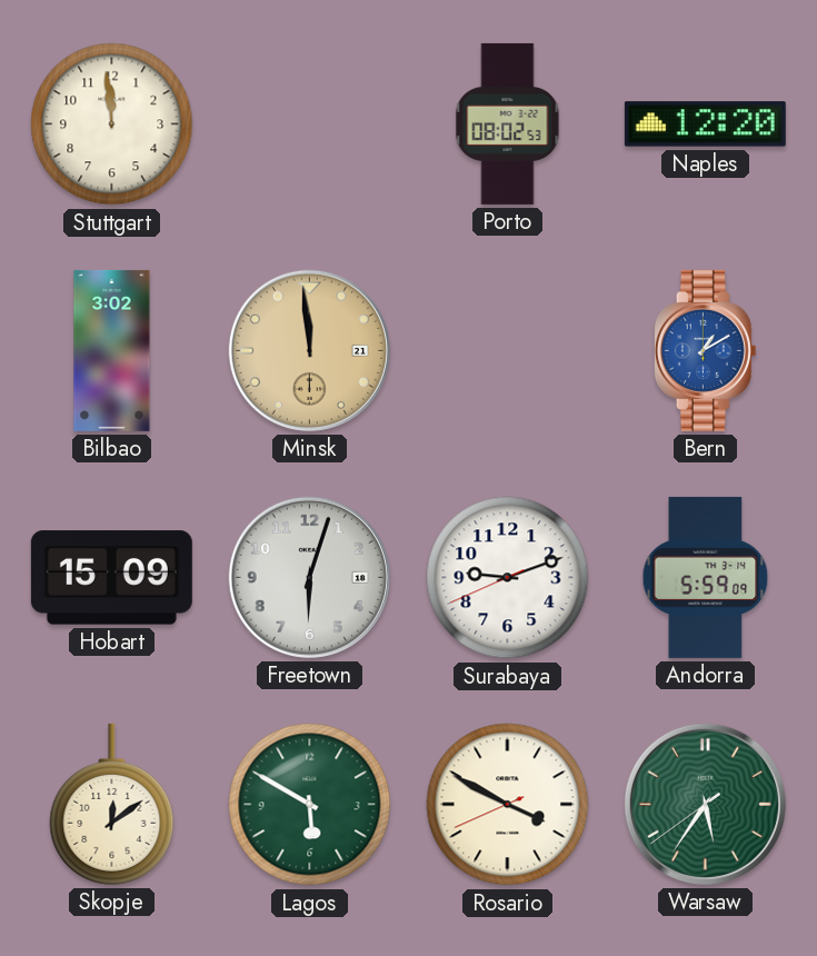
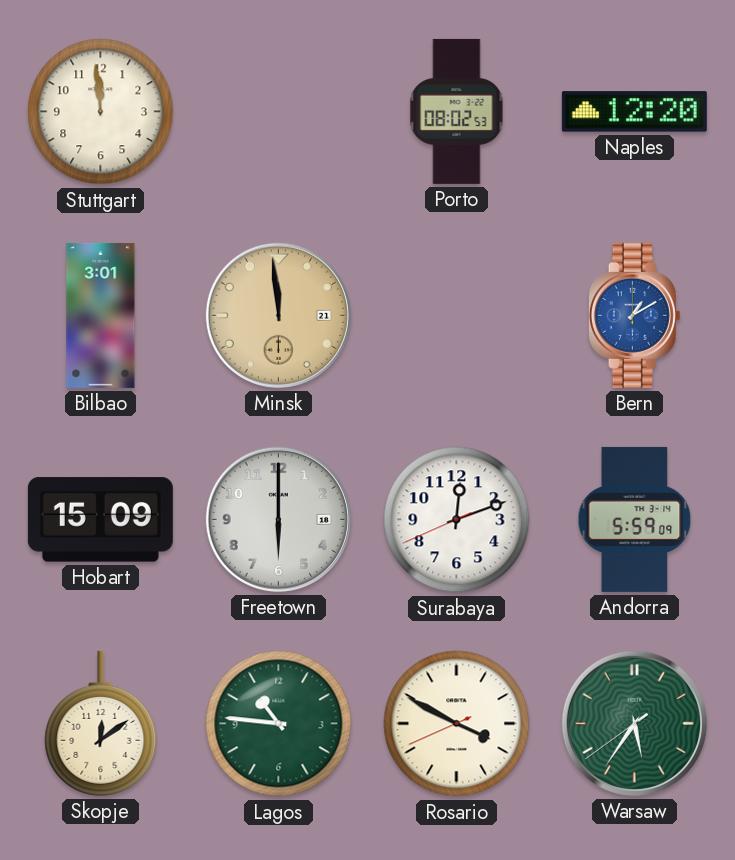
Bilbao: 3:02 -> 3:01 (101, 315)
Freetown: 6:03 -> 6:00 (278, 519)
Surabaya: 9:11 -> 12:11 (457, 520)
Lagos: 5:50 -> 10:46 (279, 724)
